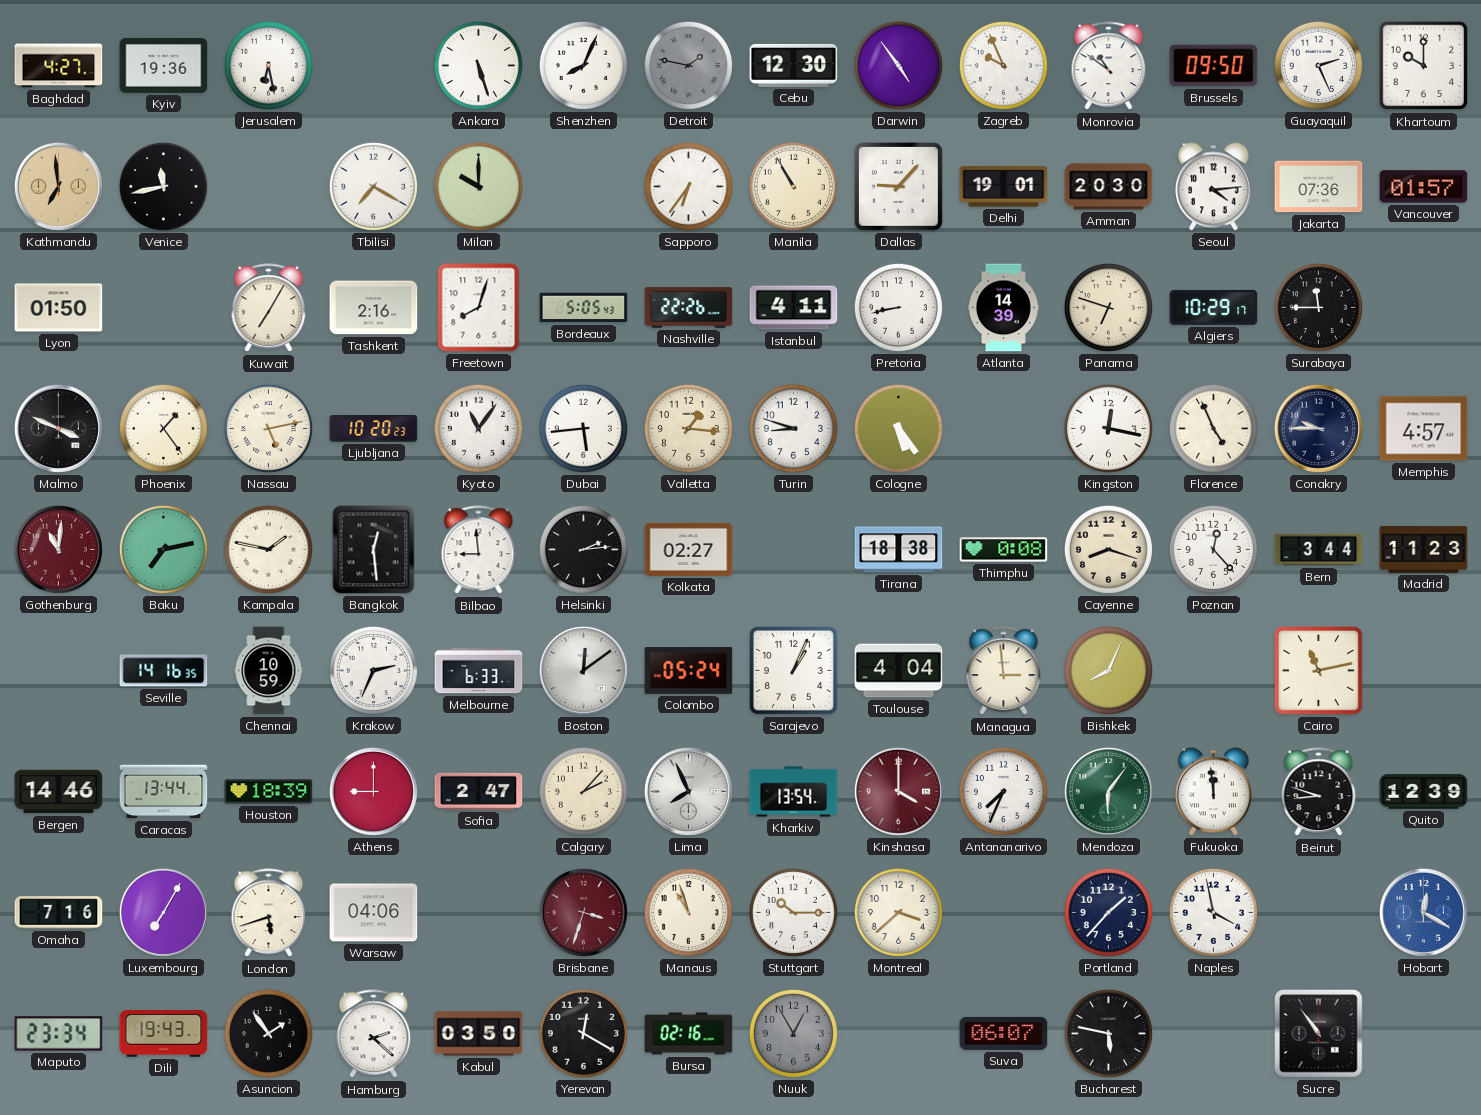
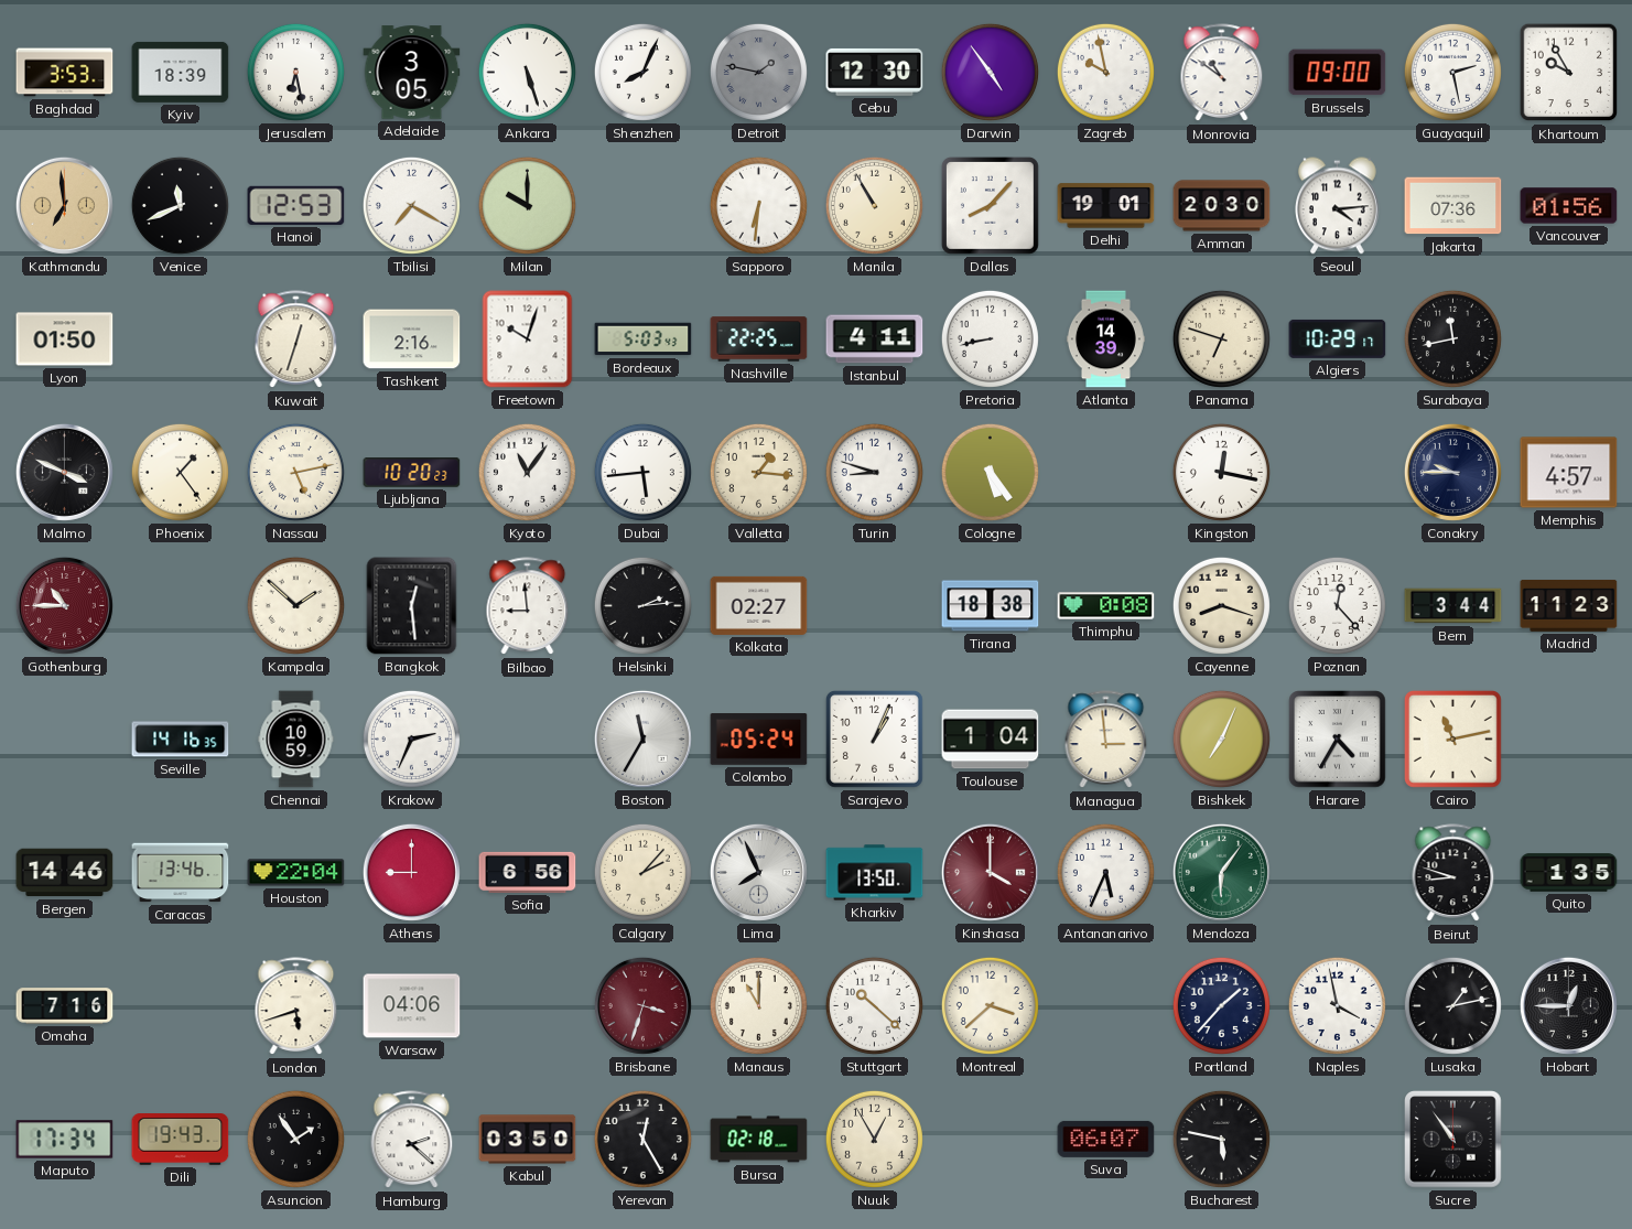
Baghdad: 4:27 -> 3:53 (65, 73)
Kyiv: 19:36 -> 18:39 (181, 72)
Adelaide: none -> 3:05 (412, 73)
Zagreb: 9:56 -> 9:58 (1105, 72)
Brussels: 09:50 -> 09:00 (1338, 73)
Guayaquil: 2:26 -> 2:28 (1452, 72)
Khartoum: 10:00 -> 9:55 (1569, 73)
Venice: 11:43 -> 11:41 (180, 205)
Hanoi: none -> 12:53 (296, 205)
Sapporo: 6:36 -> 6:31 (758, 205)
Dallas: 9:07 -> 8:07 (990, 205)
Vancouver: 01:57 -> 01:56 (1569, 206)
Kuwait: 7:05 -> 12:33 (296, 339)
Freetown: 8:03 -> 10:03 (528, 339)
Bordeaux: 5:05 -> 5:03 (644, 339)
Nashville: 22:26 -> 22:25 (759, 339)
Surabaya: 11:45 -> 11:43 (1452, 338)
Florence: 4:56 -> none (1213, 428)
Gothenburg: 11:01 -> 10:45 (64, 605)
Baku: 7:13 -> none (163, 549)
Kampala: 1:47 -> 1:52 (295, 605)
Melbourne: 6:33 -> none (479, 671)
Boston: 12:09 -> 11:35 (642, 739)
Toulouse: 4:04 -> 1:04 (991, 740)
Bishkek: 8:04 -> 7:04 (1221, 739)
Harare: none -> 4:35 (1338, 740)
Caracas: 13:44 -> 13:46 (181, 873)
Houston: 18:39 -> 22:04 (296, 873)
Sofia: 2:47 -> 6:56 (528, 872)
Kharkiv: 13:54 -> 13:50 (875, 873)
Antananarivo: 7:34 -> 5:34 (1105, 872)
Fukuoka: 11:59 -> none (1214, 792)
Quito: 12:39 -> 1:35 (1569, 873)
Luxembourg: 7:05 -> none (163, 912)
Manaus: 10:57 -> 11:00 (758, 1005)
Stuttgart: 10:15 -> 10:22 (874, 1005)
Lusaka: none -> 1:13 (1452, 1005)
Hobart: 12:20 -> 12:45 (1568, 1005)
Hobart dial: blue -> black (1568, 1005)
Maputo: 23:34 -> 17:34 (65, 1140)
Yerevan: 12:20 -> 12:25 (642, 1139)
Bursa: 02:16 -> 02:18 (759, 1140)
Nuuk dial: grey -> cream (874, 1139)
